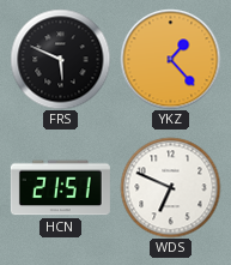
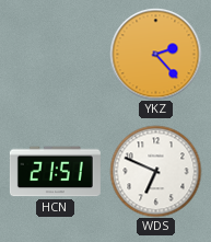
FRS: 5:49 -> none (60, 59)
YKZ: 1:23 -> 2:23 (155, 54)
